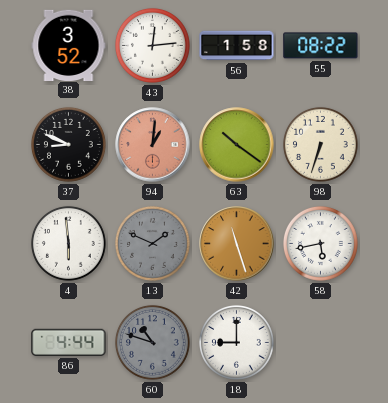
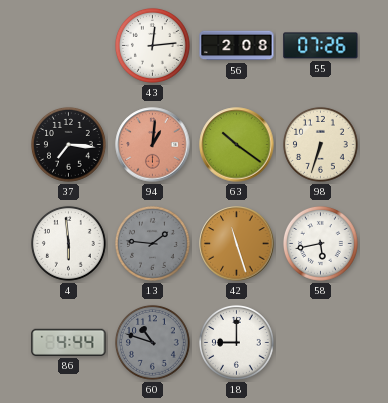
38: 3:52 -> none (69, 45)
56: 1:58 -> 2:08 (237, 46)
55: 08:22 -> 07:26 (321, 46)
37: 8:49 -> 7:16 (69, 145)
13: 1:49 -> 1:46 (153, 244)
